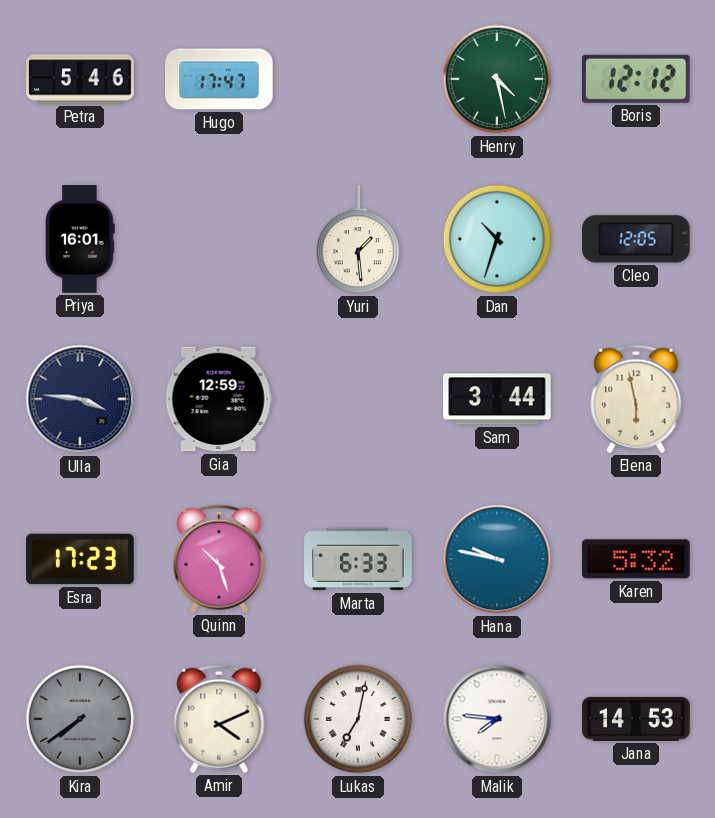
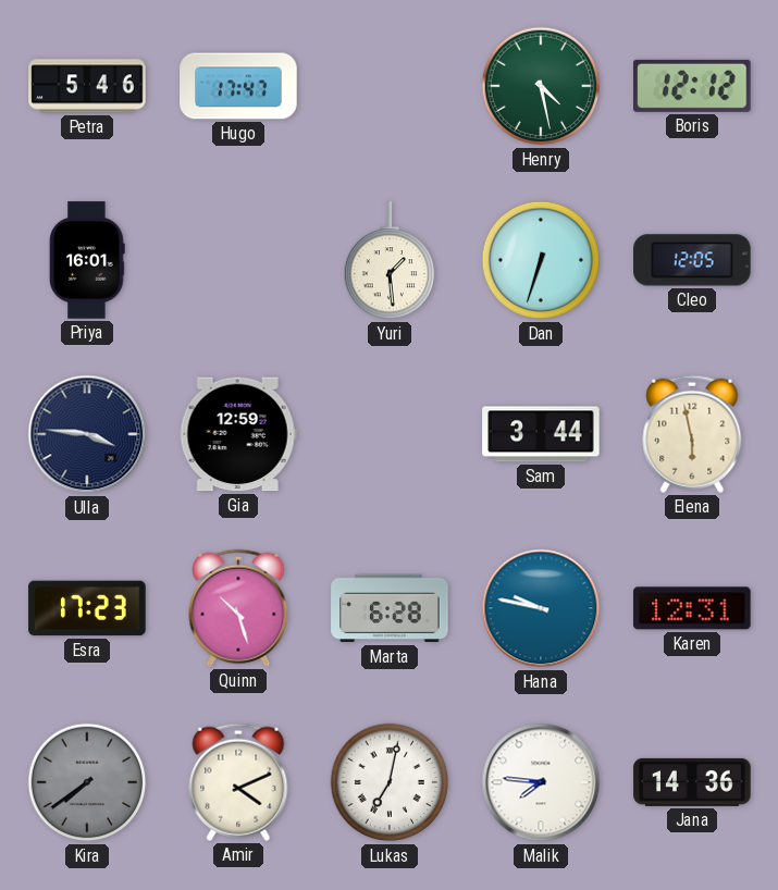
Dan: 10:33 -> 6:33 (541, 260)
Marta: 6:33 -> 6:28 (390, 608)
Karen: 5:32 -> 12:31 (692, 608)
Jana: 14:53 -> 14:36 (692, 782)
